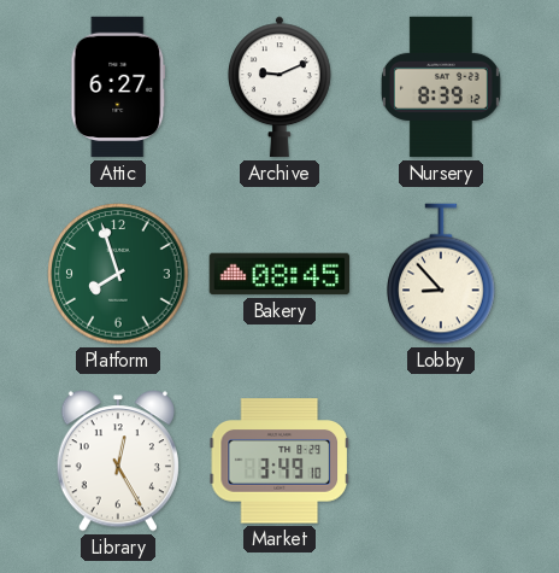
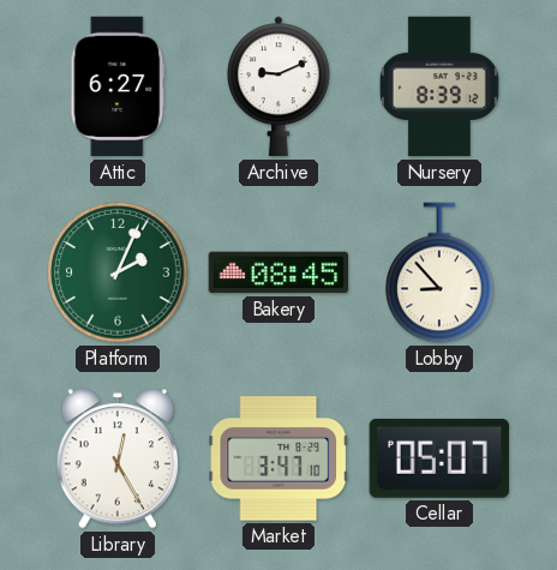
Platform: 7:57 -> 2:04 (118, 272)
Market: 3:49 -> 3:47 (277, 458)
Cellar: none -> 05:07 (439, 458)
